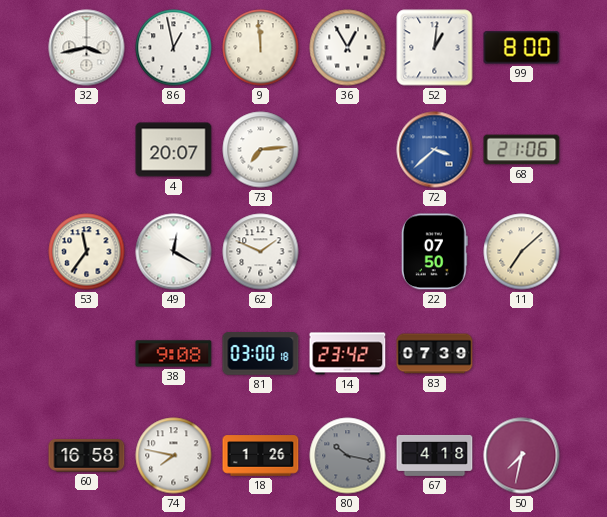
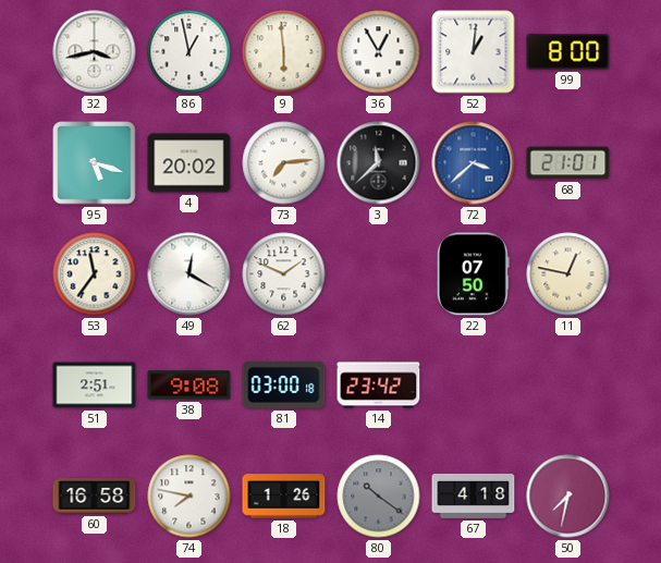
9: 11:59 -> 5:59 (284, 52)
95: none -> 5:18 (95, 163)
4: 20:07 -> 20:02 (189, 163)
3: none -> 11:38 (379, 163)
68: 21:06 -> 21:01 (568, 163)
11: 7:08 -> 12:47 (568, 274)
51: none -> 2:51 (95, 385)
83: 07:39 -> none (435, 354)
80: 10:17 -> 10:21 (379, 497)
